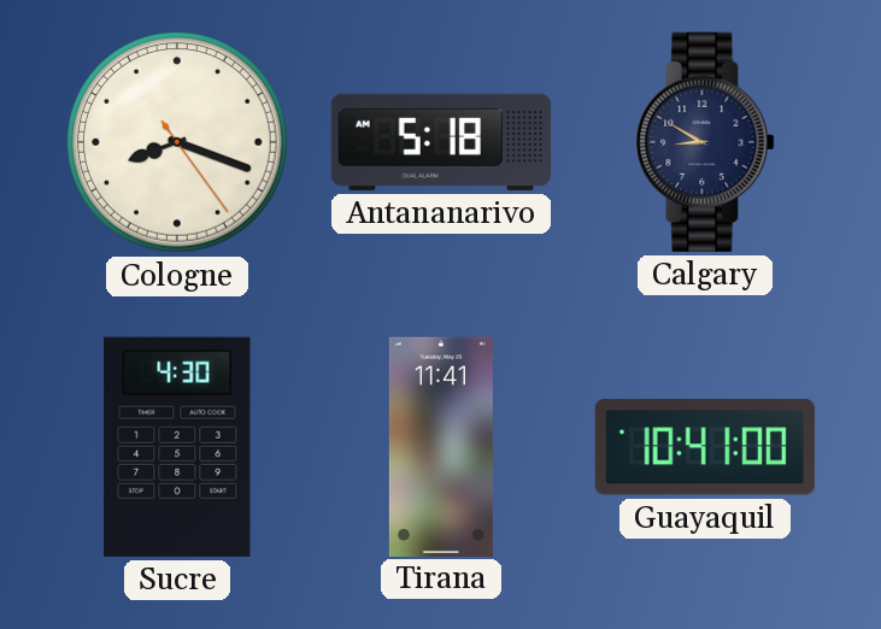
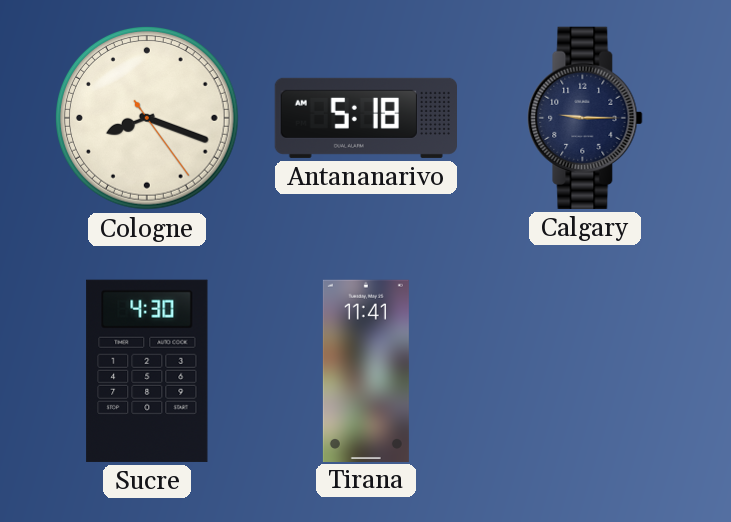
Calgary: 8:50 -> 9:15 (585, 118)
Guayaquil: 10:41 -> none (705, 447)
